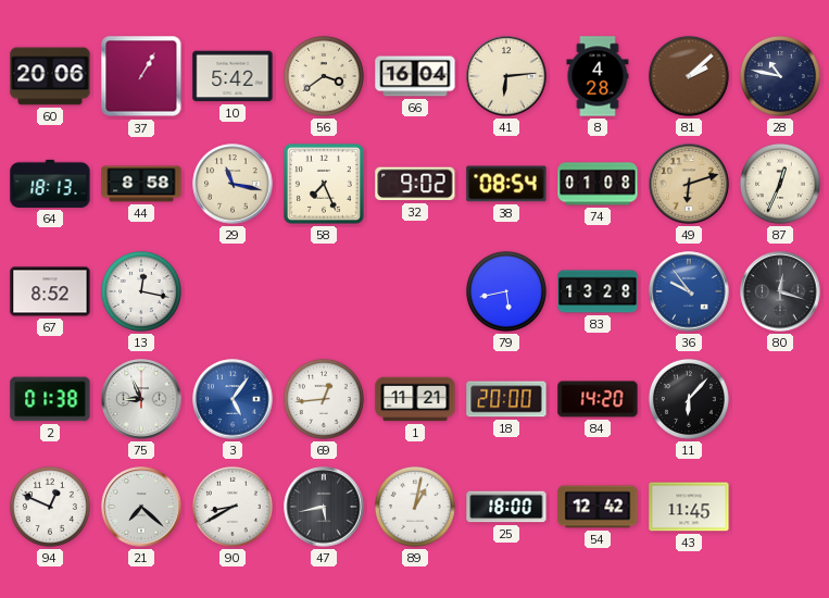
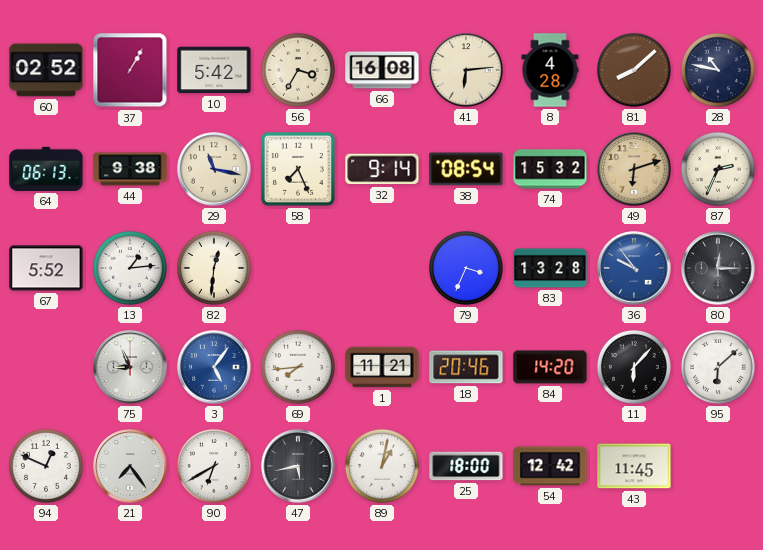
60: 20:06 -> 02:52 (46, 70)
56: 3:39 -> 3:35 (298, 70)
66: 16:04 -> 16:08 (382, 70)
81: 2:08 -> 8:08 (634, 70)
64: 18:13 -> 06:13 (46, 169)
44: 8:58 -> 9:38 (130, 169)
32: 9:02 -> 9:14 (382, 169)
74: 01:08 -> 15:32 (550, 169)
87: 12:34 -> 2:34 (718, 169)
67: 8:52 -> 5:52 (46, 268)
13: 12:17 -> 1:14 (130, 268)
82: none -> 12:31 (214, 268)
79: 5:43 -> 3:34 (466, 268)
80: 12:18 -> 12:15 (718, 268)
2: 01:38 -> none (50, 399)
69: 12:44 -> 7:44 (298, 367)
18: 20:00 -> 20:46 (466, 367)
95: none -> 6:08 (718, 367)
21: 7:22 -> 7:24 (130, 466)
90: 8:40 -> 6:40 (214, 466)
